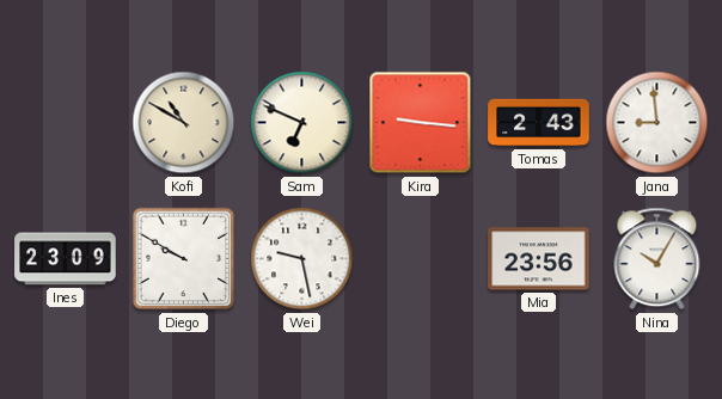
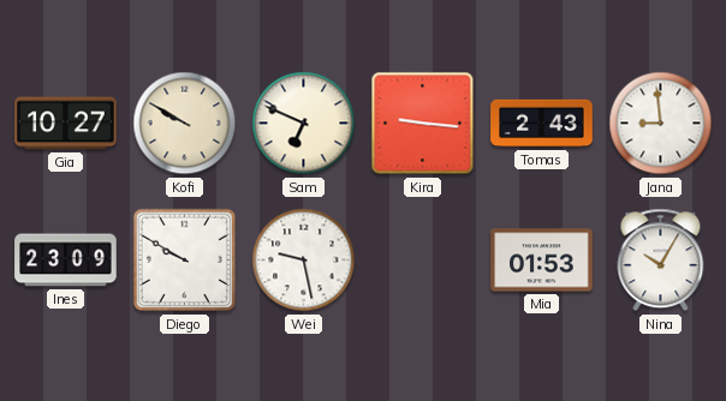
Gia: none -> 10:27 (66, 124)
Kofi: 10:50 -> 9:50 (185, 124)
Mia: 23:56 -> 01:53 (542, 261)
